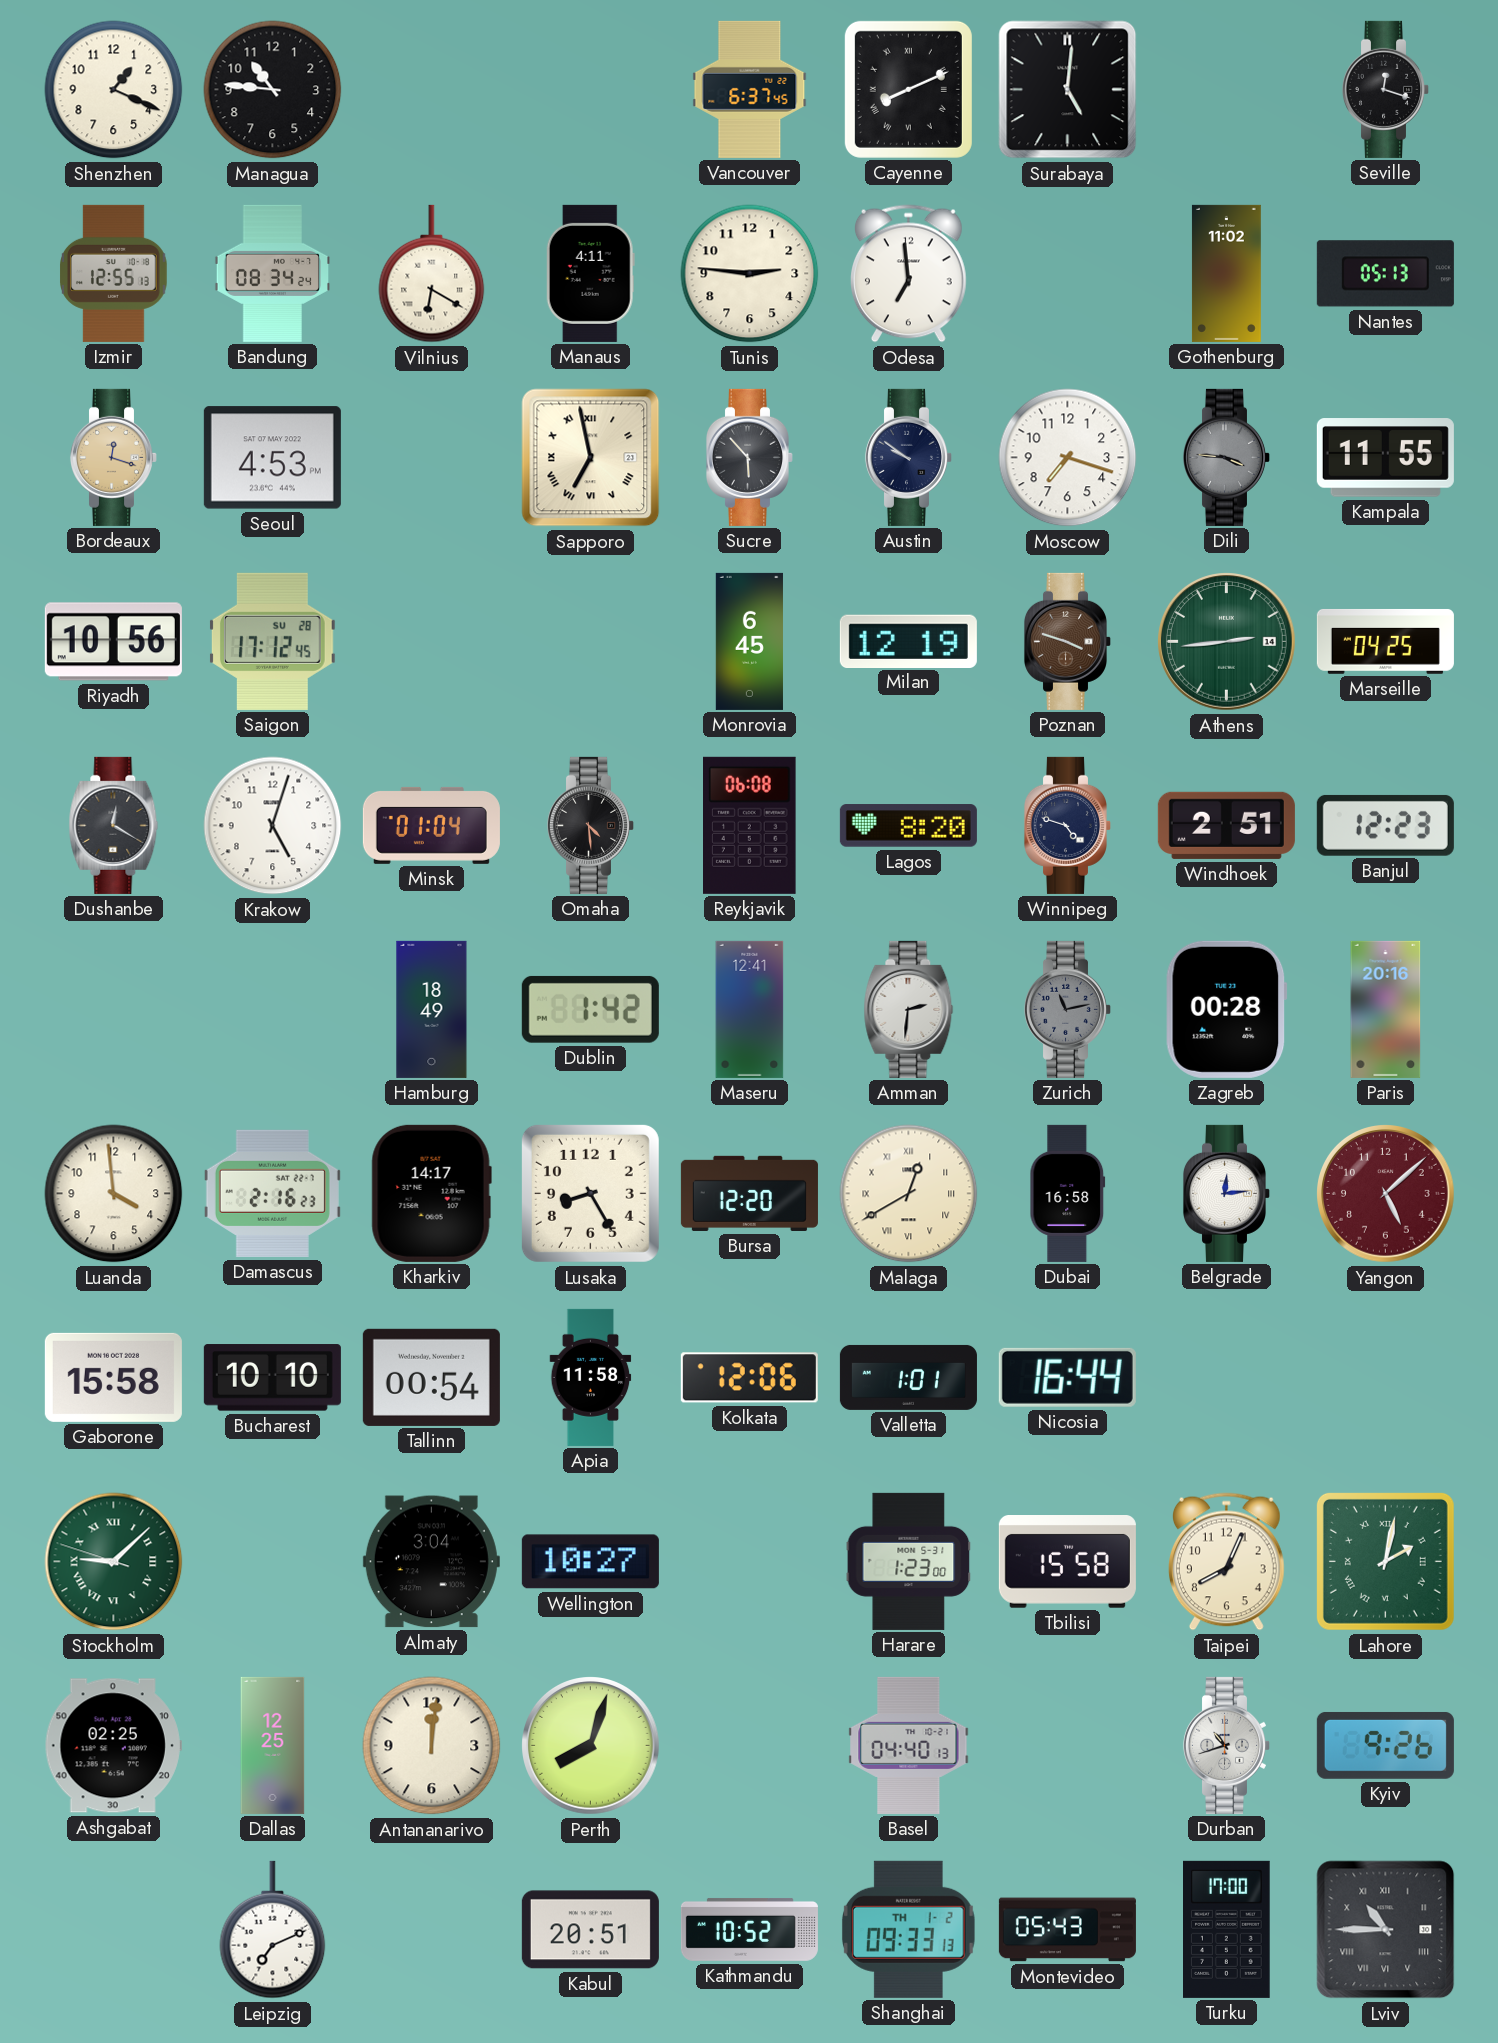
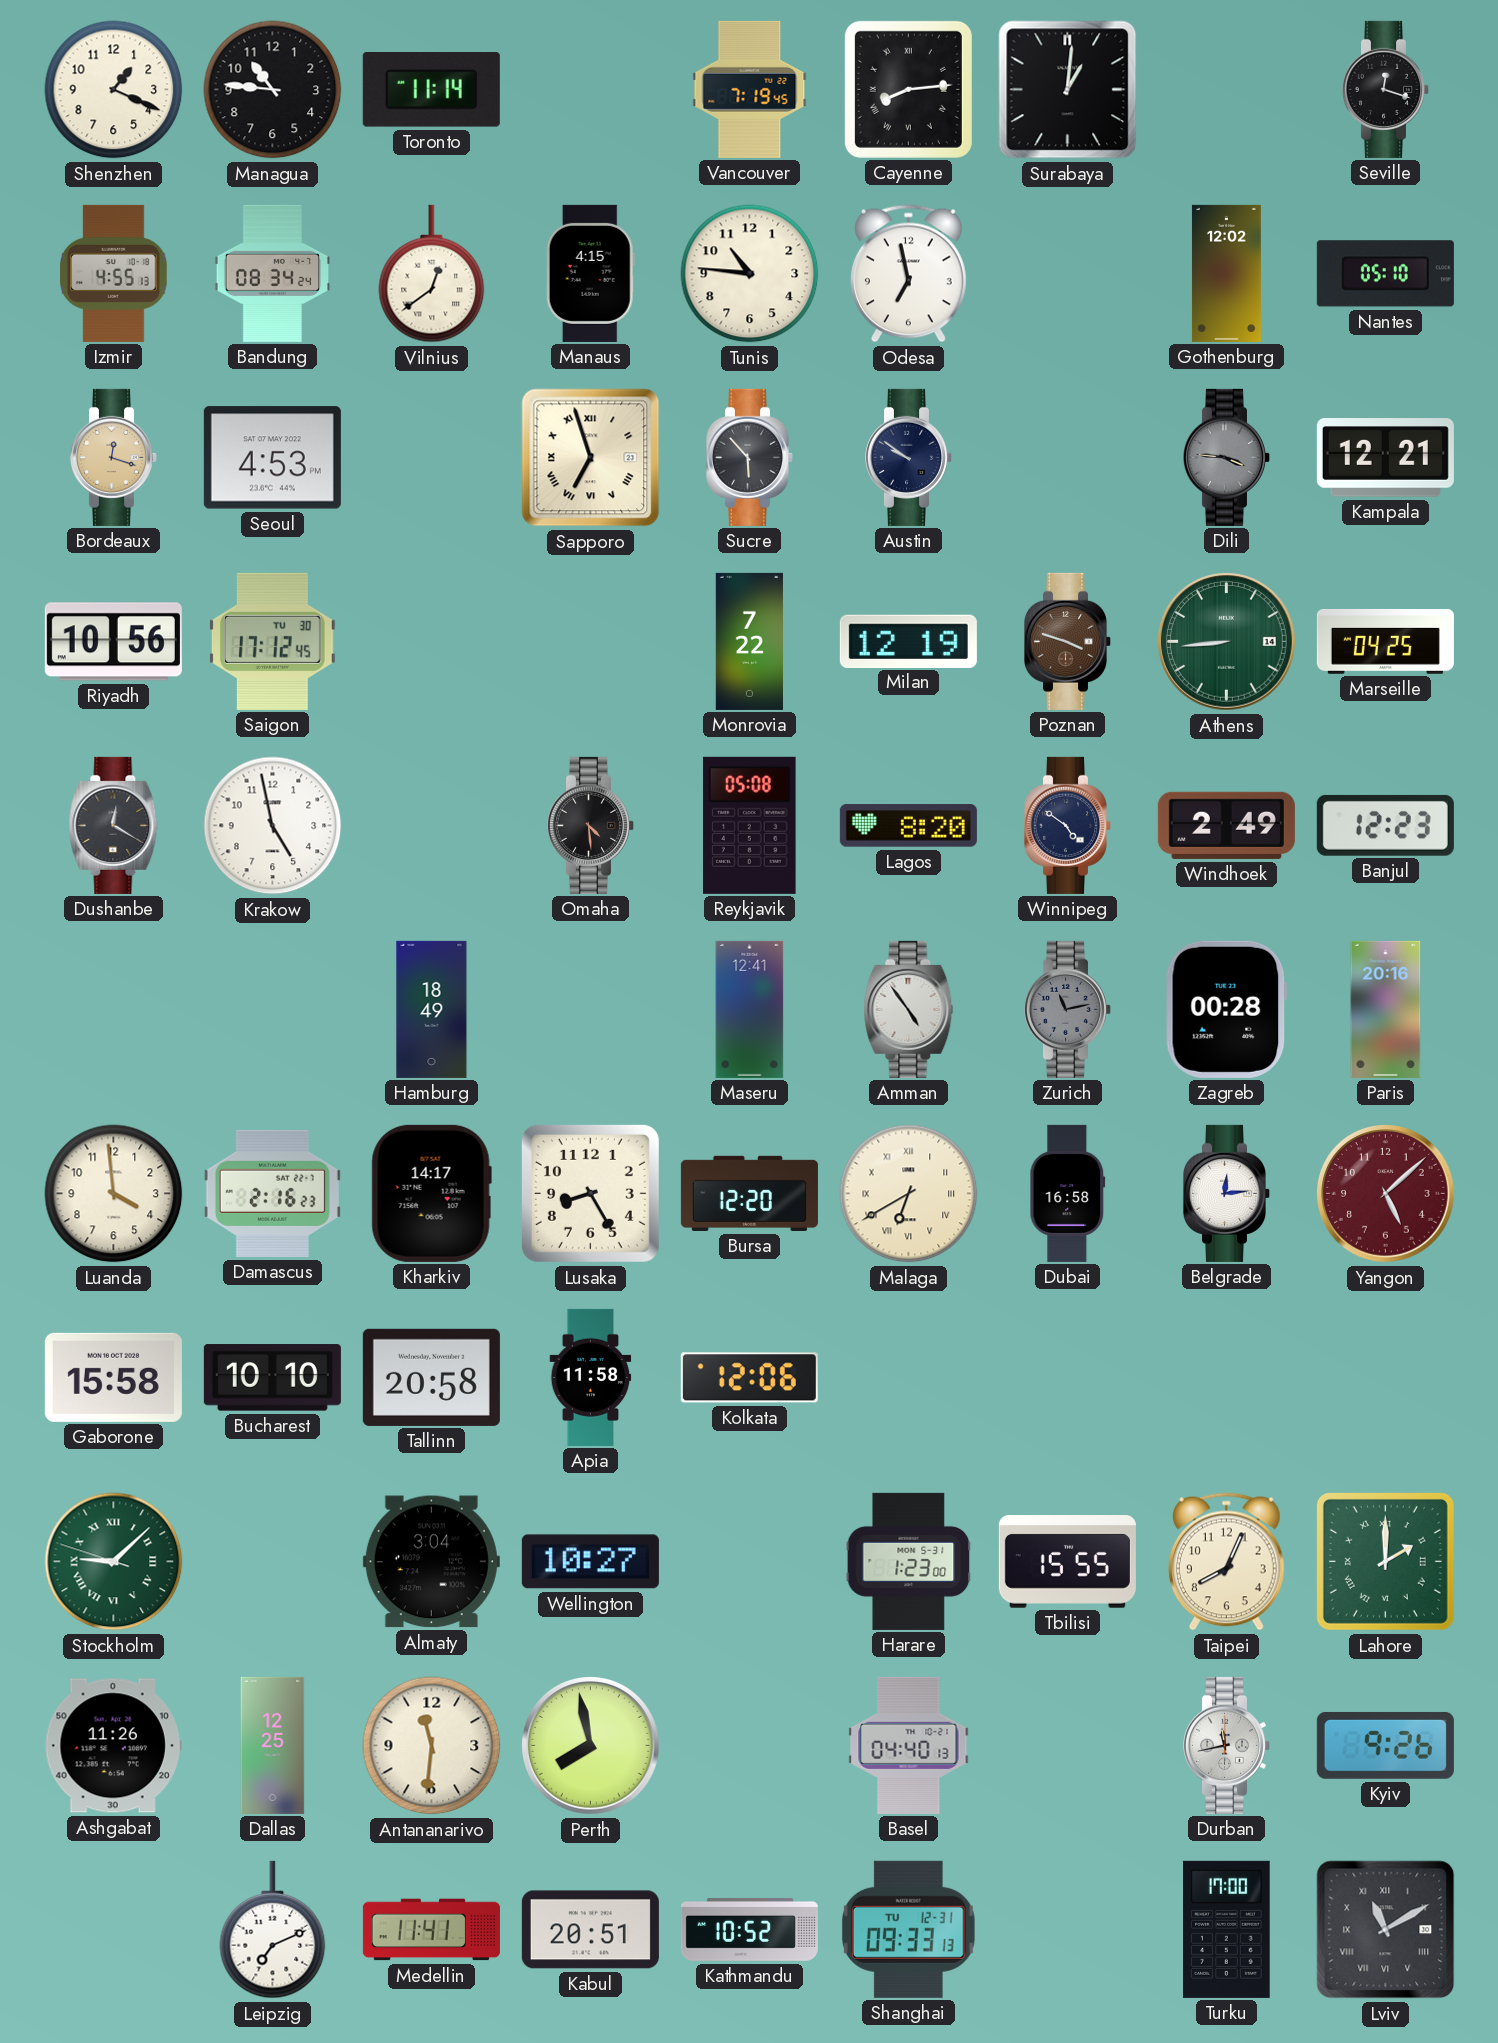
Toronto: none -> 11:14 (431, 90)
Vancouver: 6:37 -> 7:19 (750, 89)
Cayenne: 8:11 -> 8:14 (908, 89)
Surabaya: 5:01 -> 1:01 (1068, 90)
Izmir: 12:55 -> 4:55 (114, 273)
Vilnius: 6:20 -> 12:39 (432, 274)
Manaus: 4:11 -> 4:15 (590, 273)
Tunis: 2:46 -> 10:46 (750, 274)
Odesa: 6:59 -> 6:58 (908, 274)
Gothenburg: 11:02 -> 12:02 (1226, 273)
Nantes: 05:13 -> 05:10 (1385, 274)
Sapporo: 6:58 -> 6:57 (591, 458)
Moscow: 7:18 -> none (1068, 458)
Kampala: 11:55 -> 12:21 (1385, 458)
Saigon date: SU 28 -> TU 30 (272, 641)
Monrovia: 6:45 -> 7:22 (749, 641)
Athens: 2:44 -> 8:44 (1227, 642)
Krakow: 5:03 -> 4:58 (273, 826)
Minsk: 01:04 -> none (431, 825)
Reykjavik: 06:08 -> 05:08 (750, 825)
Winnipeg: 4:48 -> 4:51 (1067, 825)
Windhoek: 2:51 -> 2:49 (1226, 825)
Dublin: 1:42 -> none (590, 1009)
Amman: 2:31 -> 4:54 (909, 1009)
Malaga: 12:40 -> 6:40 (909, 1194)
Tallinn: 00:54 -> 20:58 (431, 1377)
Valletta: 1:01 -> none (908, 1377)
Nicosia: 16:44 -> none (1067, 1377)
Tbilisi: 15:58 -> 15:55 (1067, 1562)
Lahore: 2:02 -> 2:00 (1385, 1561)
Ashgabat: 02:25 -> 11:26 (113, 1746)
Antananarivo: 12:01 -> 11:31 (432, 1746)
Perth: 8:03 -> 7:58 (591, 1746)
Durban: 10:42 -> 11:43 (1226, 1745)
Medellin: none -> 11:41 (431, 1930)
Shanghai date: TH 1-2 -> TU 12-31 (908, 1929)
Montevideo: 05:43 -> none (1067, 1930)
Lviv: 10:45 -> 11:10 (1386, 1930)
